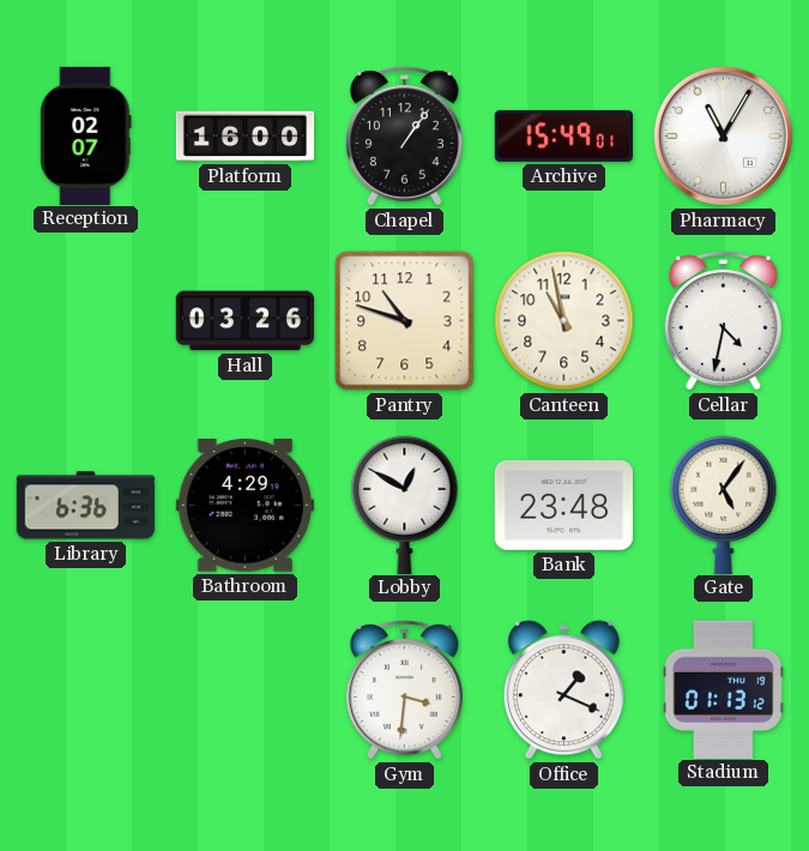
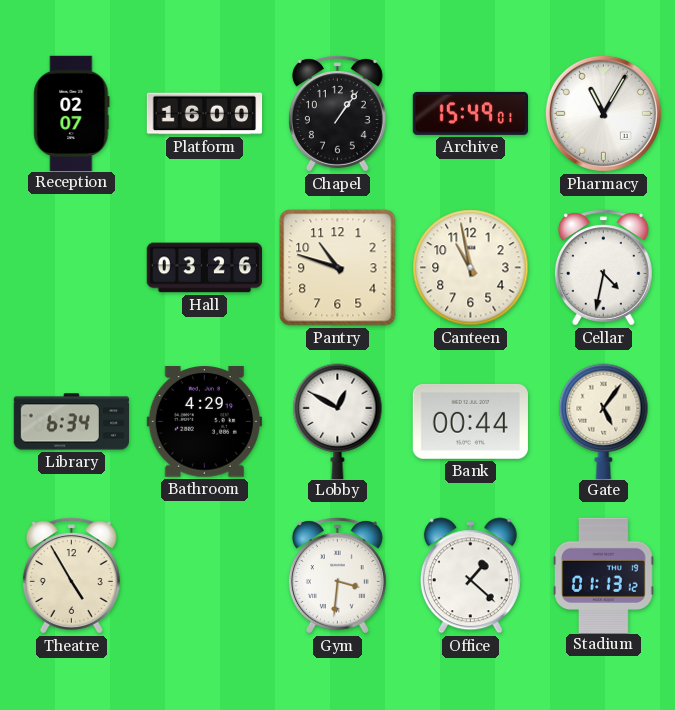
Library: 6:36 -> 6:34 (71, 422)
Bank: 23:48 -> 00:44 (470, 421)
Theatre: none -> 4:55 (71, 576)
Office: 1:19 -> 1:22 (470, 576)
